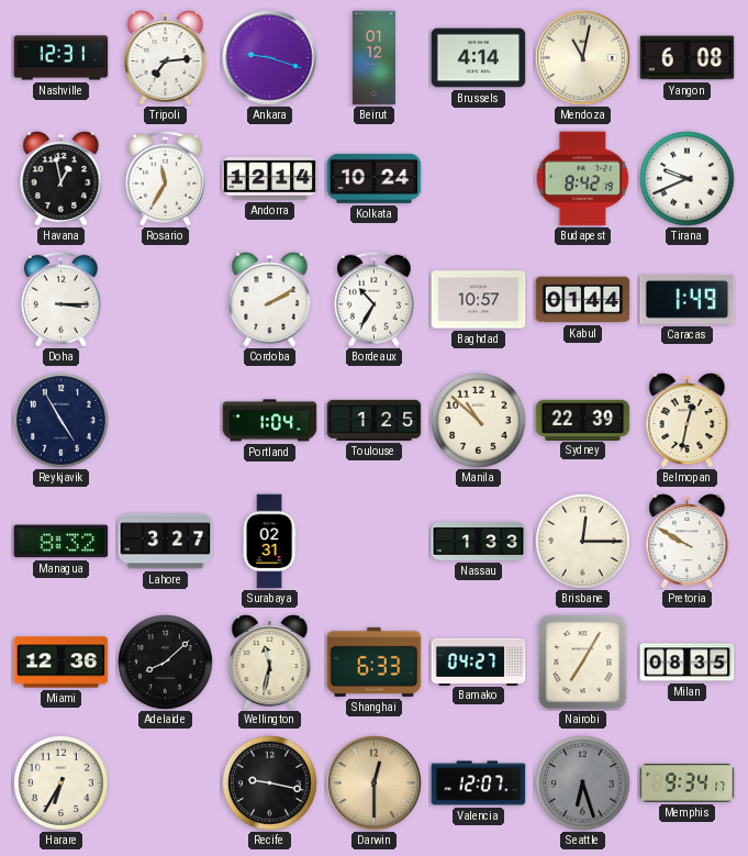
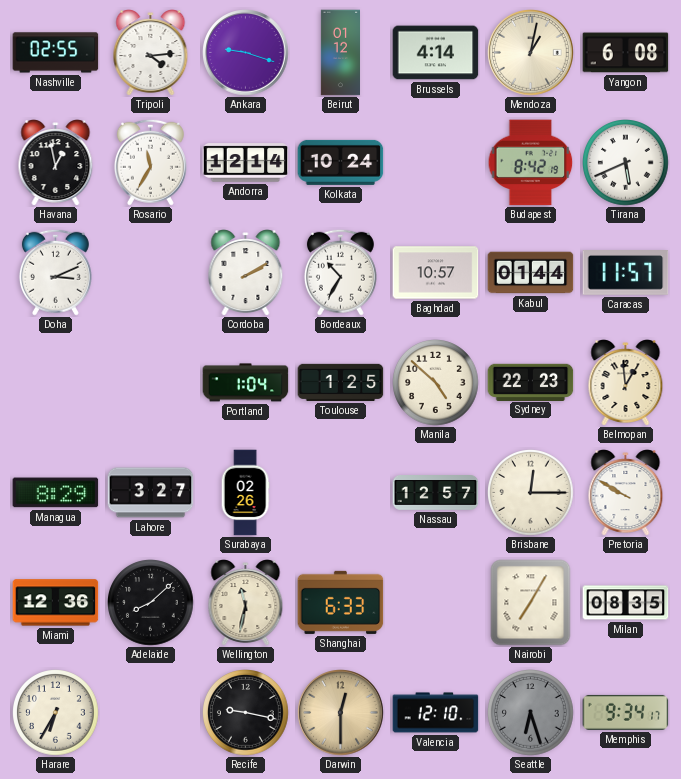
Nashville: 12:31 -> 02:55 (56, 53)
Tripoli: 7:14 -> 4:14 (151, 53)
Mendoza: 11:02 -> 1:02 (531, 53)
Tirana: 9:41 -> 5:41 (626, 163)
Doha: 3:15 -> 3:11 (55, 272)
Caracas: 1:49 -> 11:57 (626, 273)
Reykjavik: 4:55 -> none (62, 421)
Manila: 10:52 -> 4:52 (436, 383)
Sydney: 22:39 -> 22:23 (531, 382)
Belmopan: 12:32 -> 12:59 (626, 383)
Managua: 8:32 -> 8:29 (56, 493)
Surabaya: 02:31 -> 02:26 (245, 493)
Nassau: 1:33 -> 12:57 (436, 493)
Bamako: 04:27 -> none (479, 662)
Valencia: 12:07 -> 12:10 (436, 713)
